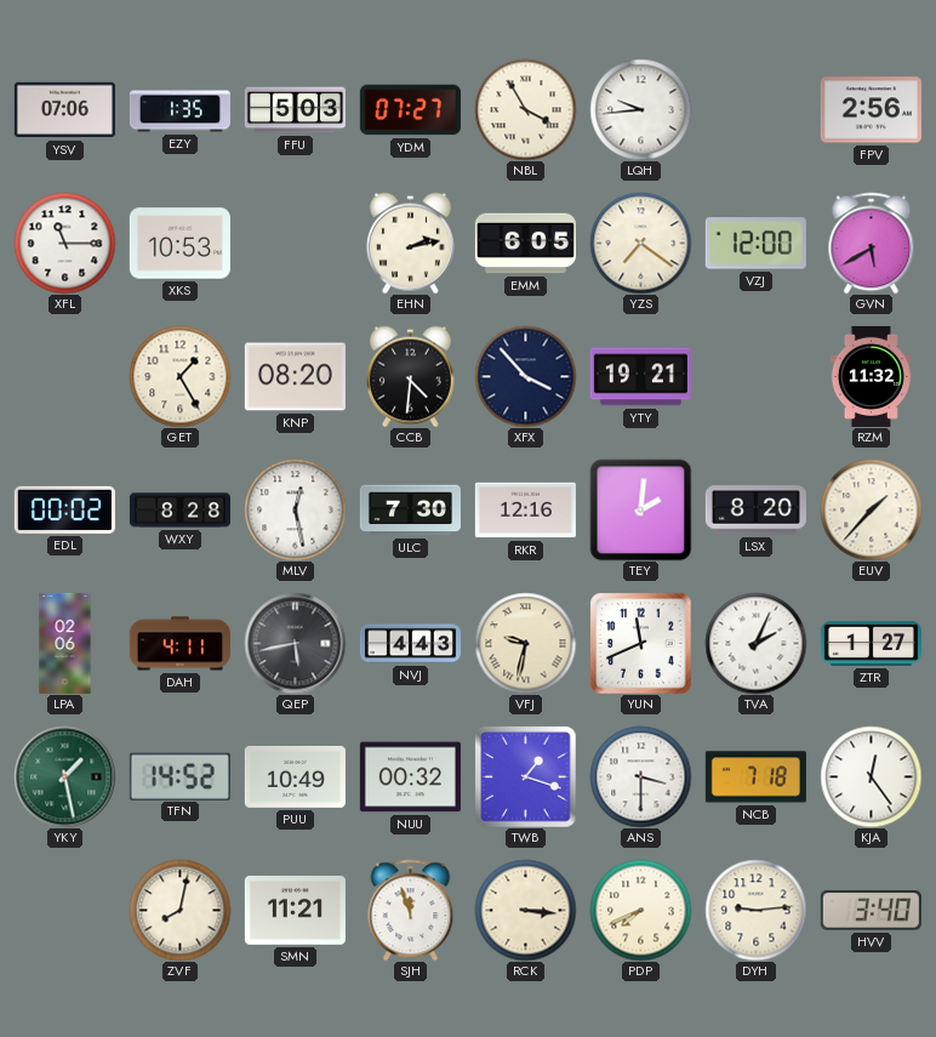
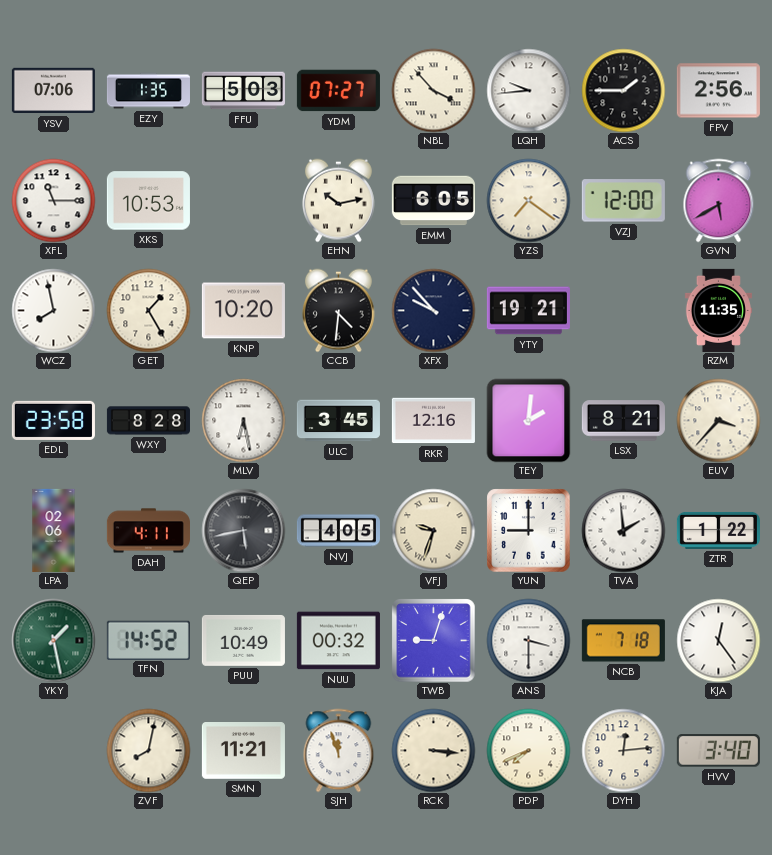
NBL: 3:55 -> 3:53 (433, 90)
ACS: none -> 1:45 (623, 90)
EHN: 2:13 -> 10:13 (338, 200)
WCZ: none -> 7:58 (53, 310)
KNP: 08:20 -> 10:20 (243, 311)
XFX: 3:53 -> 9:53 (433, 310)
RZM: 11:32 -> 11:35 (718, 310)
EDL: 00:02 -> 23:58 (53, 420)
MLV: 12:28 -> 6:28 (243, 420)
ULC: 7:30 -> 3:45 (338, 421)
LSX: 8:20 -> 8:21 (623, 421)
EUV: 1:37 -> 3:37 (718, 420)
NVJ: 4:43 -> 4:05 (338, 531)
VFJ: 9:32 -> 9:33 (433, 530)
YUN: 11:41 -> 9:00 (528, 530)
TVA: 2:04 -> 1:59 (623, 530)
ZTR: 1:27 -> 1:22 (718, 530)
TWB: 1:18 -> 9:03 (433, 640)
DYH: 9:14 -> 12:14 (623, 750)
